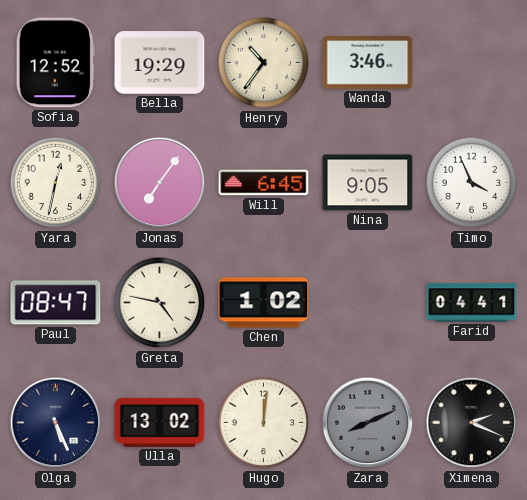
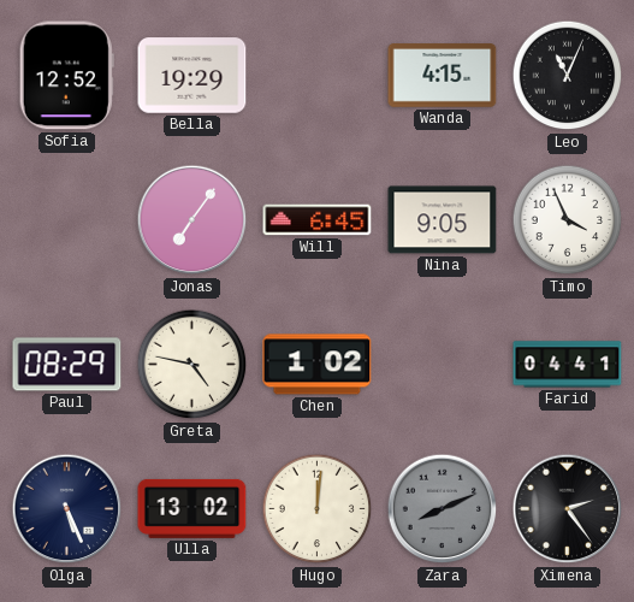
Henry: 10:36 -> none (264, 63)
Wanda: 3:46 -> 4:15 (443, 76)
Leo: none -> 11:04 (568, 76)
Yara: 12:32 -> none (56, 183)
Paul: 08:47 -> 08:29 (67, 365)
Ximena: 2:19 -> 2:24 (568, 509)
